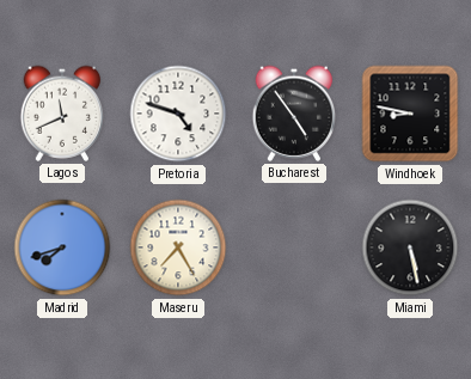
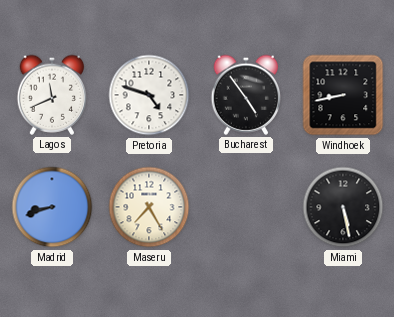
Windhoek: 8:47 -> 8:43 (343, 95)
Madrid: 7:42 -> 8:42 (52, 207)
